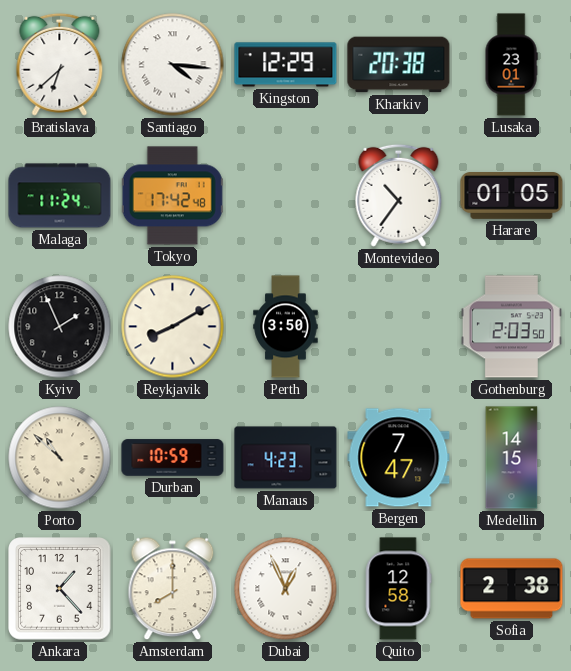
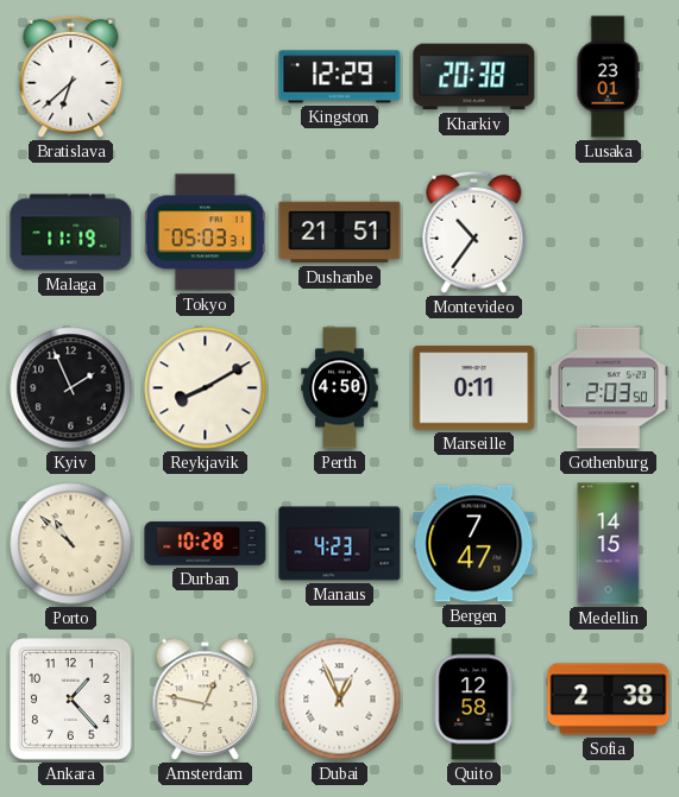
Santiago: 4:16 -> none (173, 65)
Malaga: 11:24 -> 11:19 (71, 233)
Tokyo: 17:42 -> 05:03 (205, 233)
Dushanbe: none -> 21:51 (340, 233)
Harare: 01:05 -> none (512, 196)
Perth: 3:50 -> 4:50 (340, 388)
Marseille: none -> 0:11 (474, 388)
Durban: 10:59 -> 10:28 (206, 544)
Amsterdam: 8:00 -> 12:47 (206, 700)
